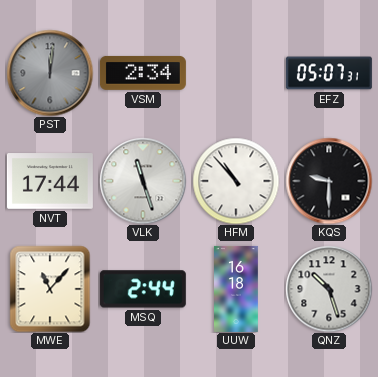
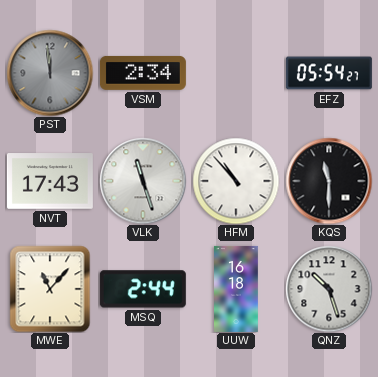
PST: 12:01 -> 11:59 (50, 73)
EFZ: 05:07 -> 05:54 (329, 73)
NVT: 17:44 -> 17:43 (50, 181)
KQS: 9:30 -> 11:30 (329, 181)
